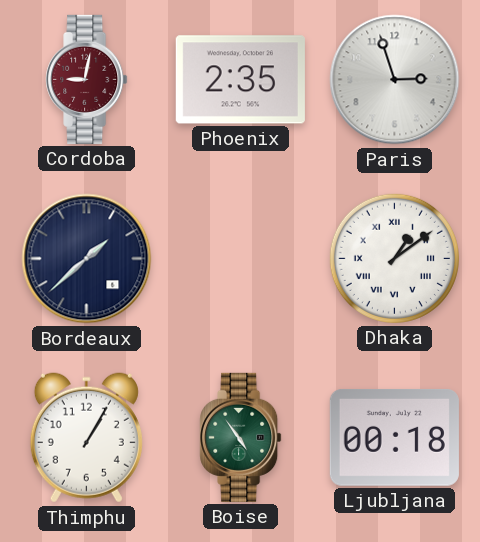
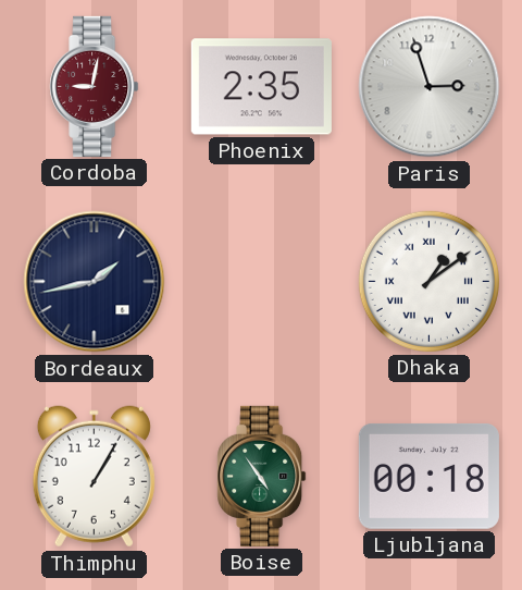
Bordeaux: 1:38 -> 1:43 (95, 282)
